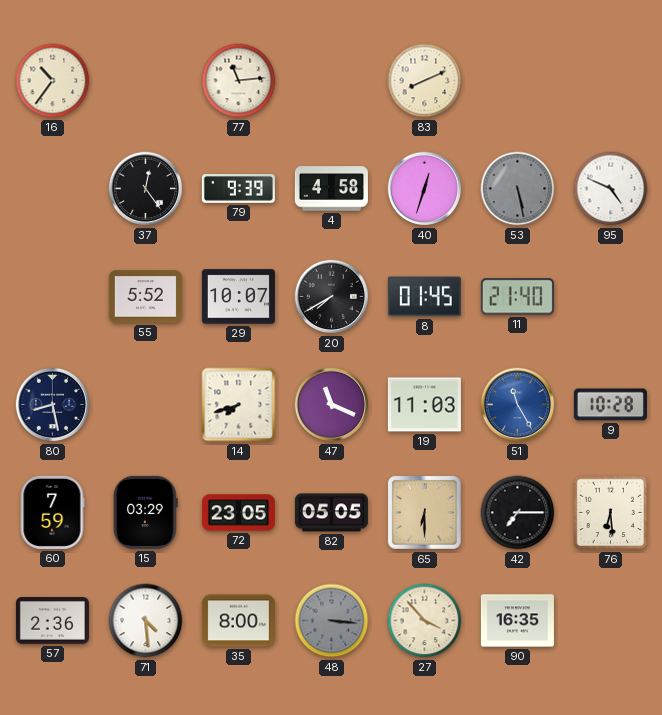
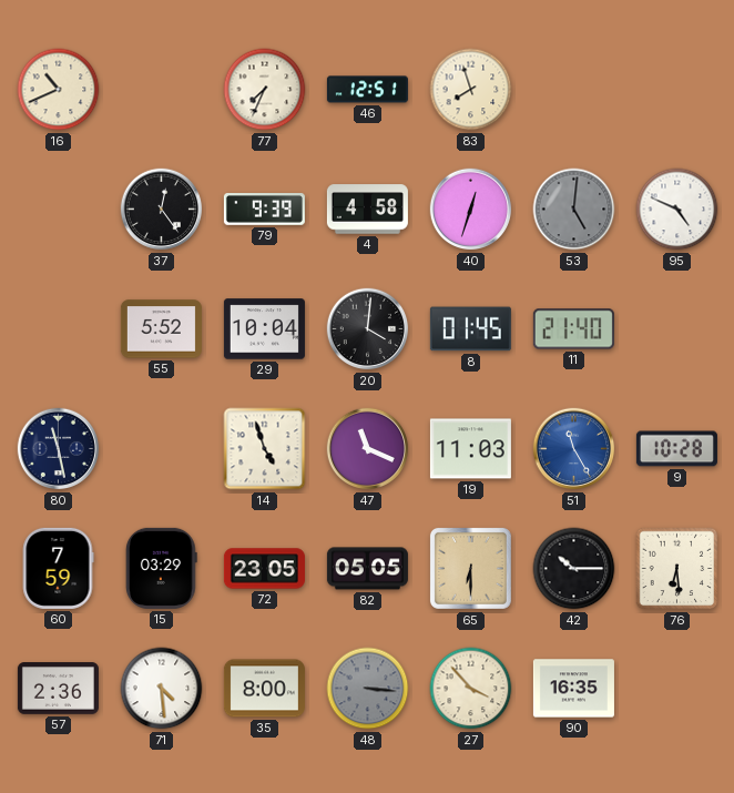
16: 10:36 -> 10:41 (59, 90)
77: 11:14 -> 7:34 (265, 90)
46: none -> 12:51 (367, 90)
83: 8:11 -> 7:57 (471, 90)
53: 5:28 -> 5:01 (574, 210)
29: 10:07 -> 10:04 (264, 329)
20: 7:40 -> 4:01 (368, 329)
80: 8:28 -> 11:28 (59, 449)
14: 7:42 -> 4:57 (265, 449)
42: 7:15 -> 10:15 (574, 569)
